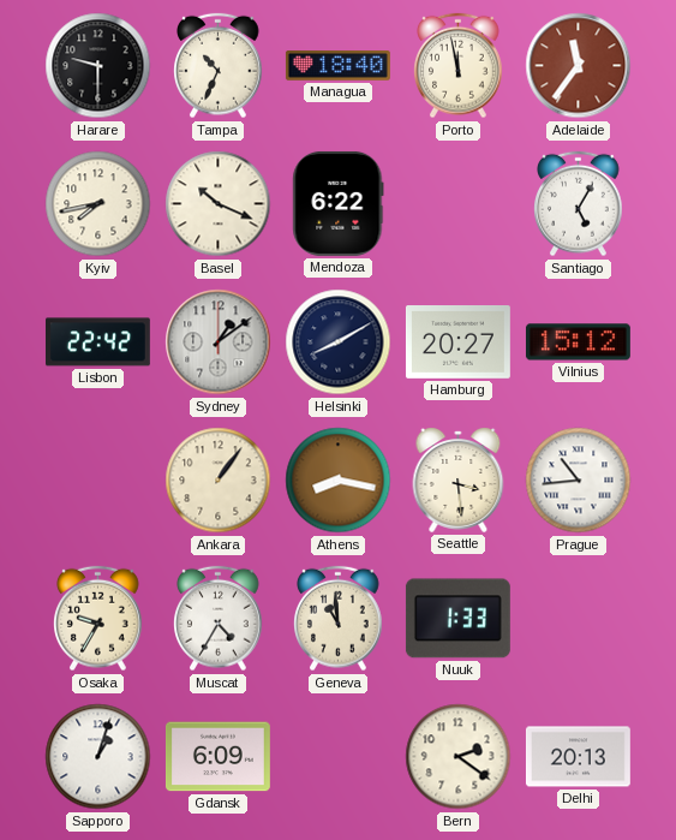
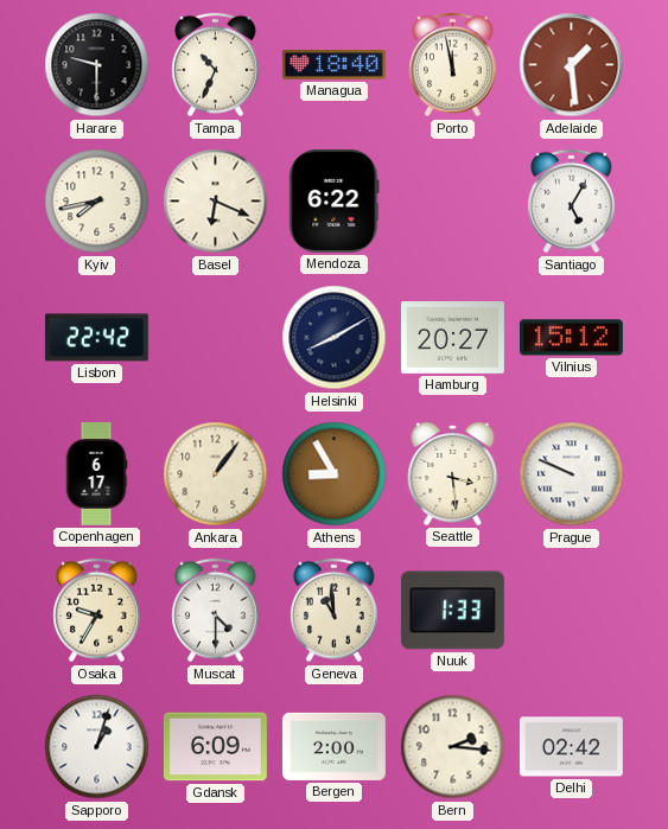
Adelaide: 11:36 -> 1:29 (572, 65)
Basel: 10:19 -> 6:19 (216, 202)
Sydney: 1:09 -> none (219, 342)
Copenhagen: none -> 6:17 (96, 473)
Athens: 8:17 -> 8:55 (335, 474)
Prague: 10:44 -> 9:49 (572, 474)
Muscat: 4:35 -> 4:30 (216, 611)
Bergen: none -> 2:00 (333, 746)
Bern: 2:21 -> 2:16 (453, 747)
Delhi: 20:13 -> 02:42 (571, 747)
